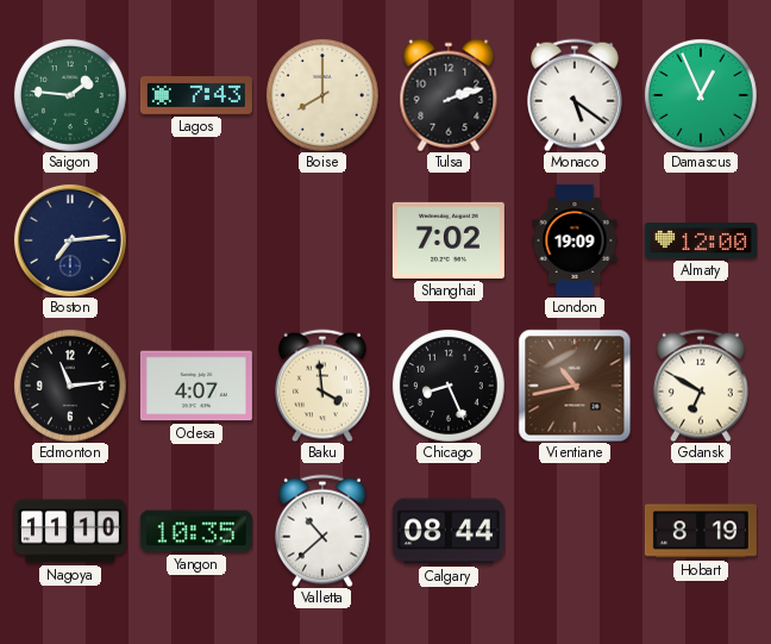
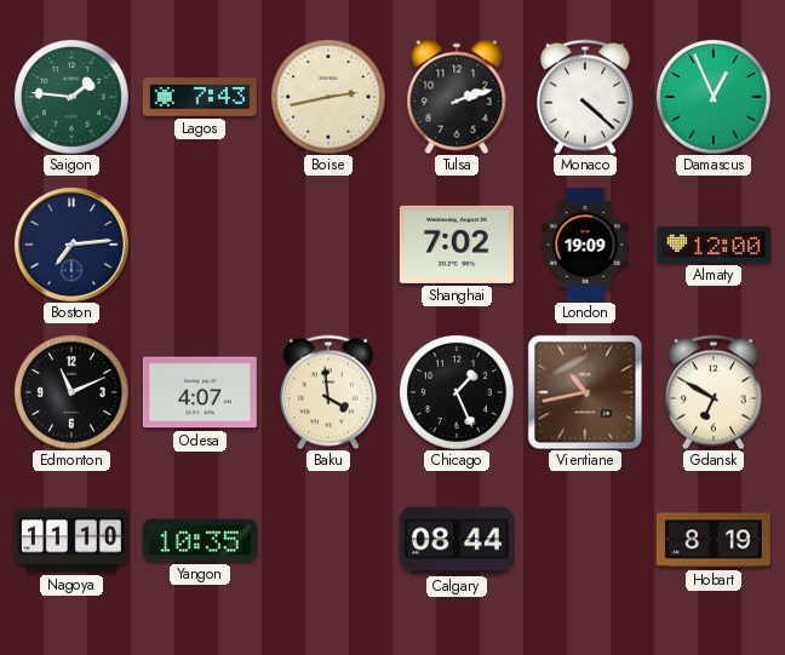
Boise: 8:00 -> 2:43 (328, 97)
Monaco: 5:21 -> 4:22 (586, 97)
Edmonton: 11:14 -> 11:11 (71, 392)
Chicago: 8:26 -> 1:26 (457, 392)
Valletta: 10:38 -> none (324, 531)
